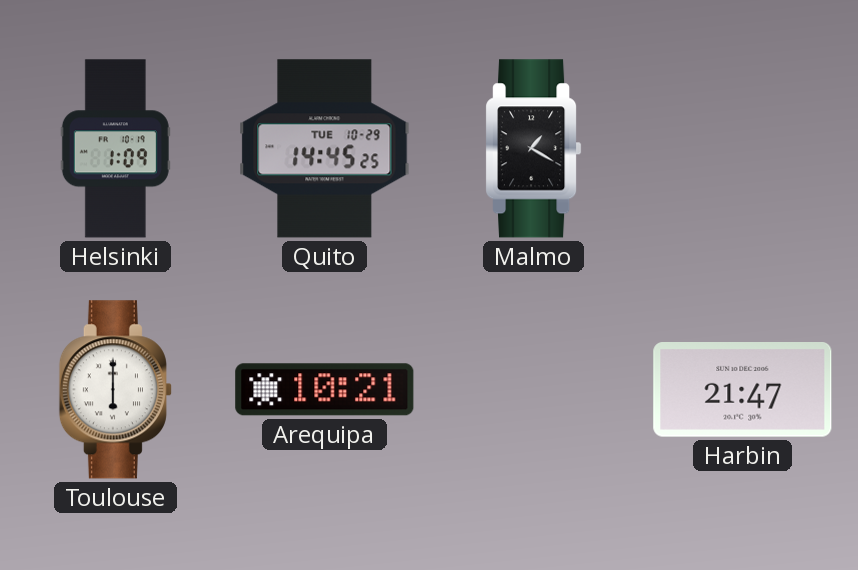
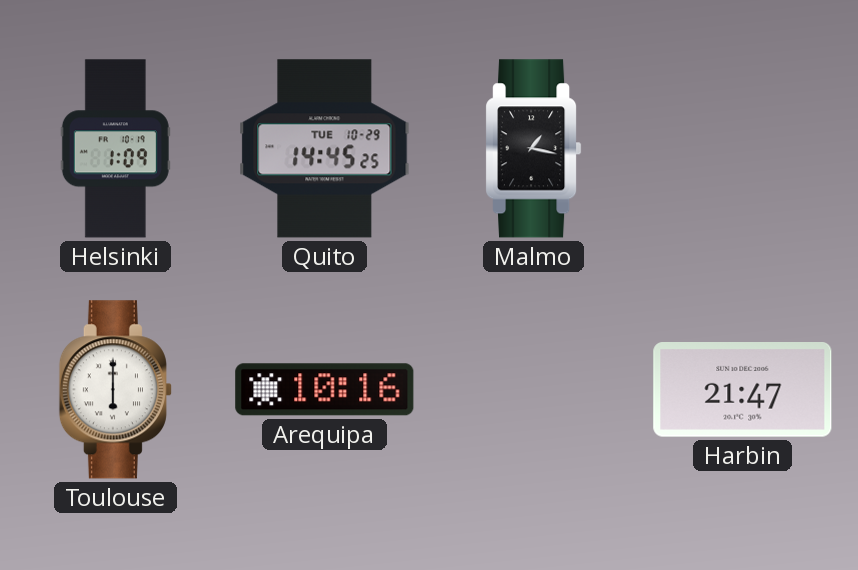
Malmo: 1:20 -> 1:17 (534, 149)
Arequipa: 10:21 -> 10:16 (325, 390)
